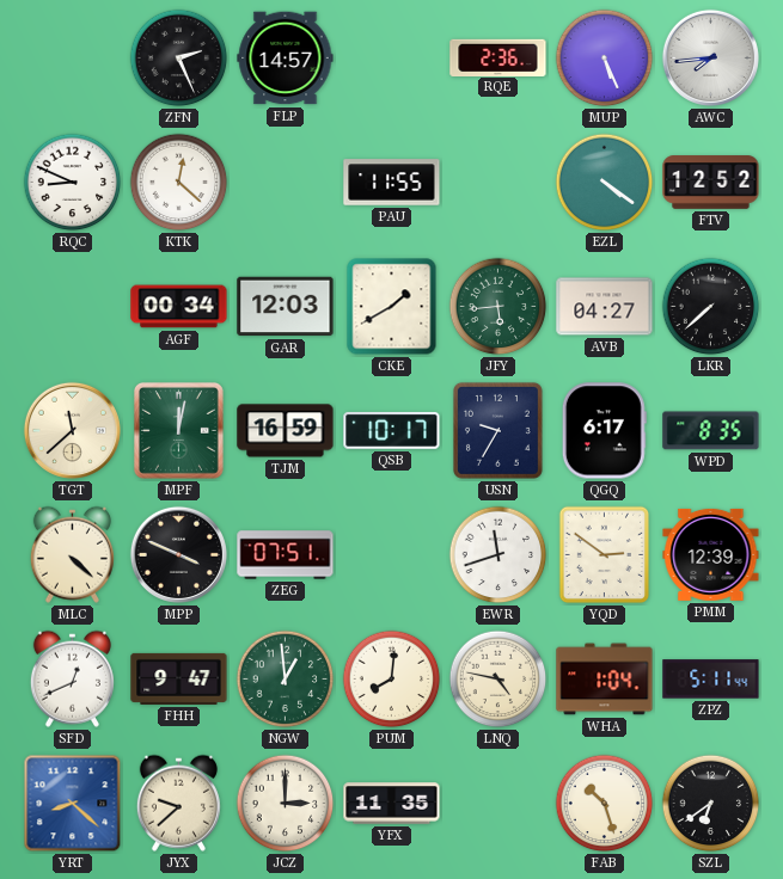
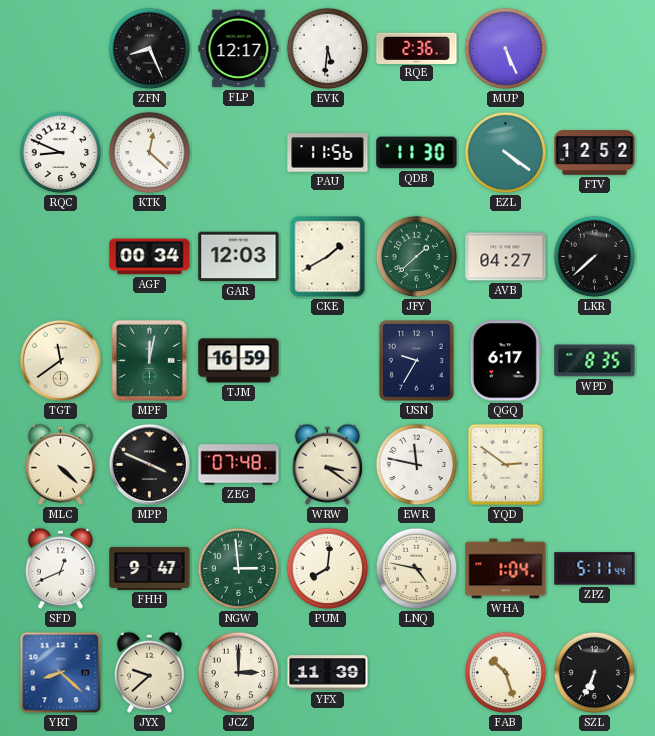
ZFN: 2:26 -> 8:26 (150, 49)
FLP: 14:57 -> 12:17 (239, 49)
EVK: none -> 5:31 (328, 49)
AWC: 7:44 -> none (710, 57)
PAU: 11:55 -> 11:56 (328, 153)
QDB: none -> 11:30 (417, 153)
JFY: 5:44 -> 1:38 (417, 257)
TGT: 11:38 -> 11:39 (60, 360)
QSB: 10:17 -> none (392, 430)
ZEG: 07:51 -> 07:48 (239, 465)
WRW: none -> 3:21 (327, 464)
EWR: 11:42 -> 11:47 (417, 465)
PMM: 12:39 -> none (711, 554)
NGW: 12:59 -> 2:59 (239, 569)
YFX: 11:35 -> 11:39 (328, 673)
SZL: 6:39 -> 6:34 (595, 673)
